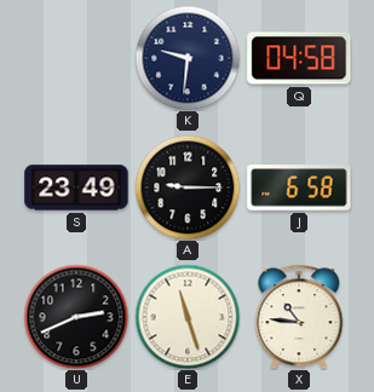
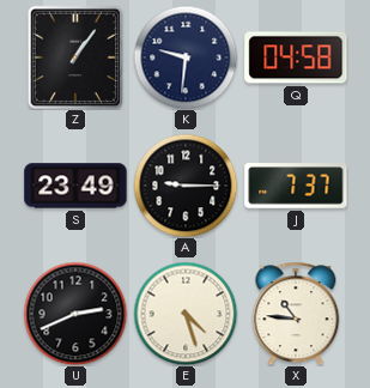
Z: none -> 1:06 (75, 57)
J: 6:58 -> 7:37 (296, 186)
E: 11:27 -> 4:27 (186, 314)
